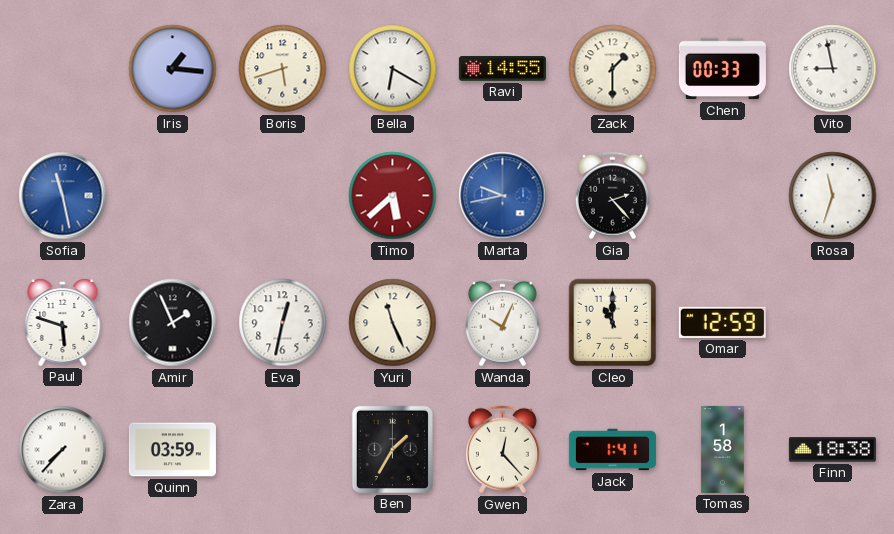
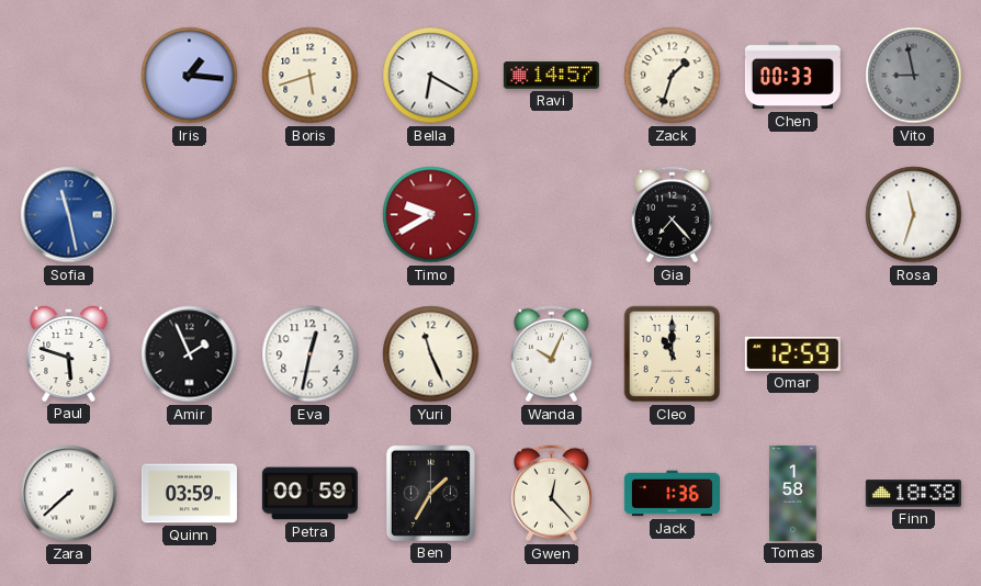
Ravi: 14:55 -> 14:57 (551, 76)
Zack: 1:30 -> 1:33 (673, 76)
Vito dial: white -> grey (914, 76)
Timo: 5:38 -> 9:40 (431, 215)
Marta: 9:43 -> none (503, 196)
Gia: 2:23 -> 7:23 (672, 215)
Zara: 7:37 -> 7:38 (69, 494)
Petra: none -> 00:59 (309, 494)
Jack: 1:41 -> 1:36 (672, 494)
